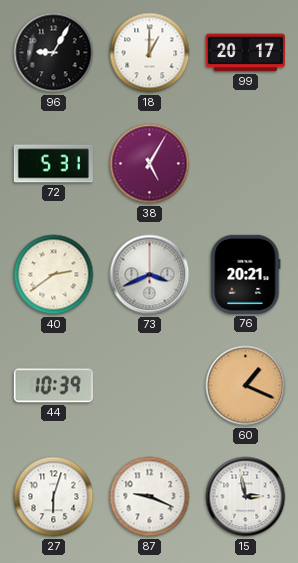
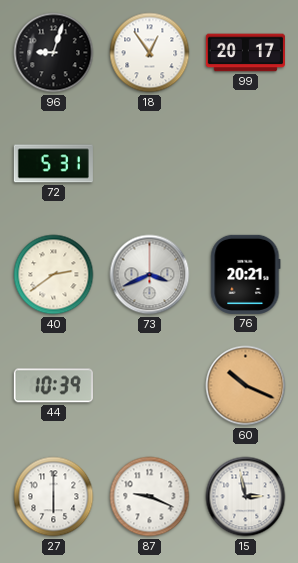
96: 9:05 -> 9:03 (54, 53)
18: 1:00 -> 12:54 (150, 53)
38: 5:05 -> none (150, 164)
60: 1:19 -> 10:19 (246, 386)
27: 6:03 -> 6:00 (54, 497)
